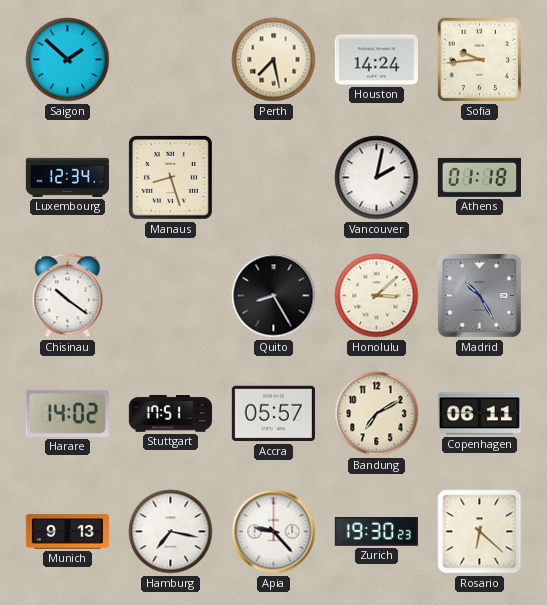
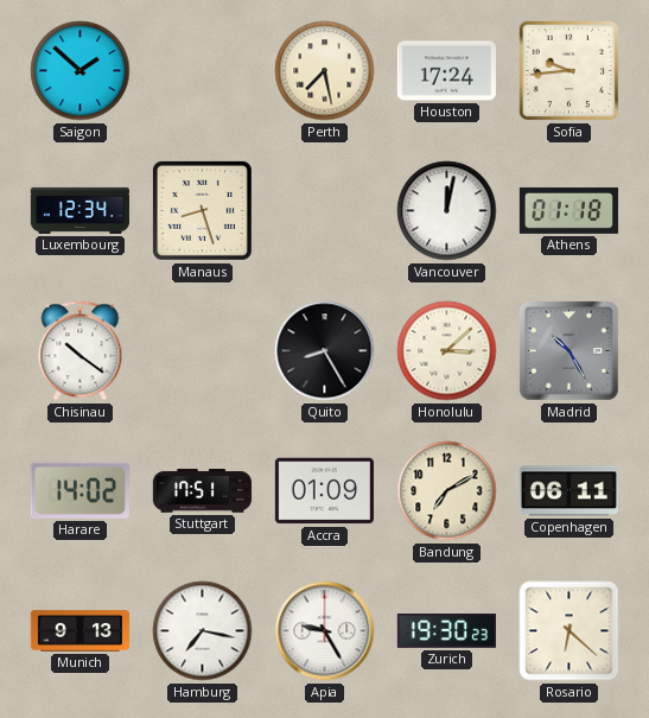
Houston: 14:24 -> 17:24 (446, 71)
Vancouver: 2:02 -> 12:02 (447, 211)
Accra: 05:57 -> 01:09 (324, 491)
Apia: 9:23 -> 9:25 (325, 631)
